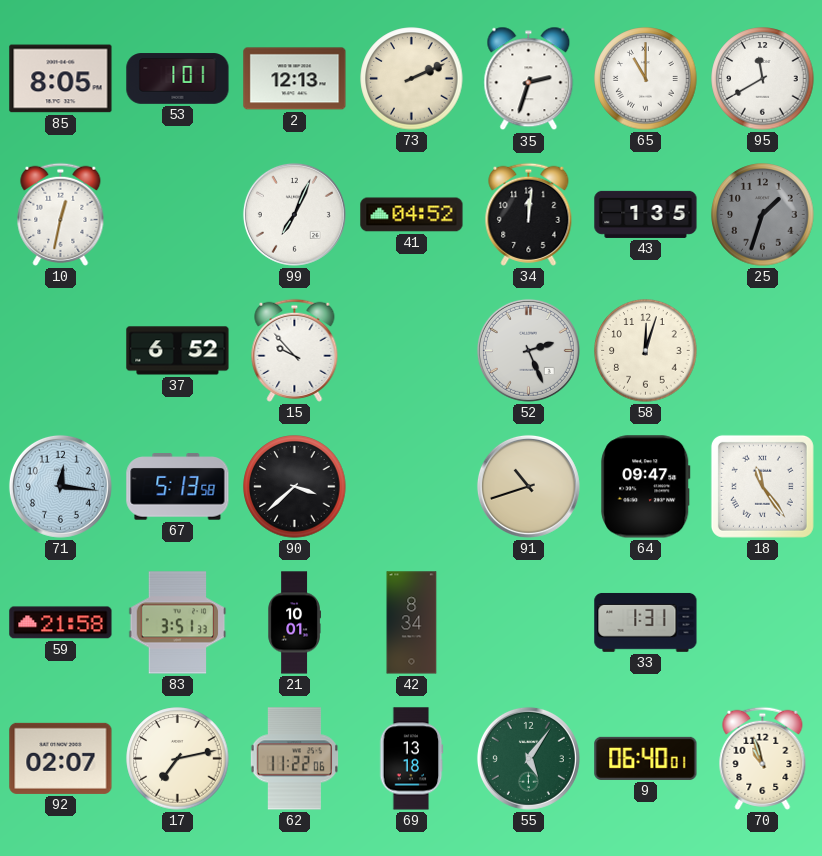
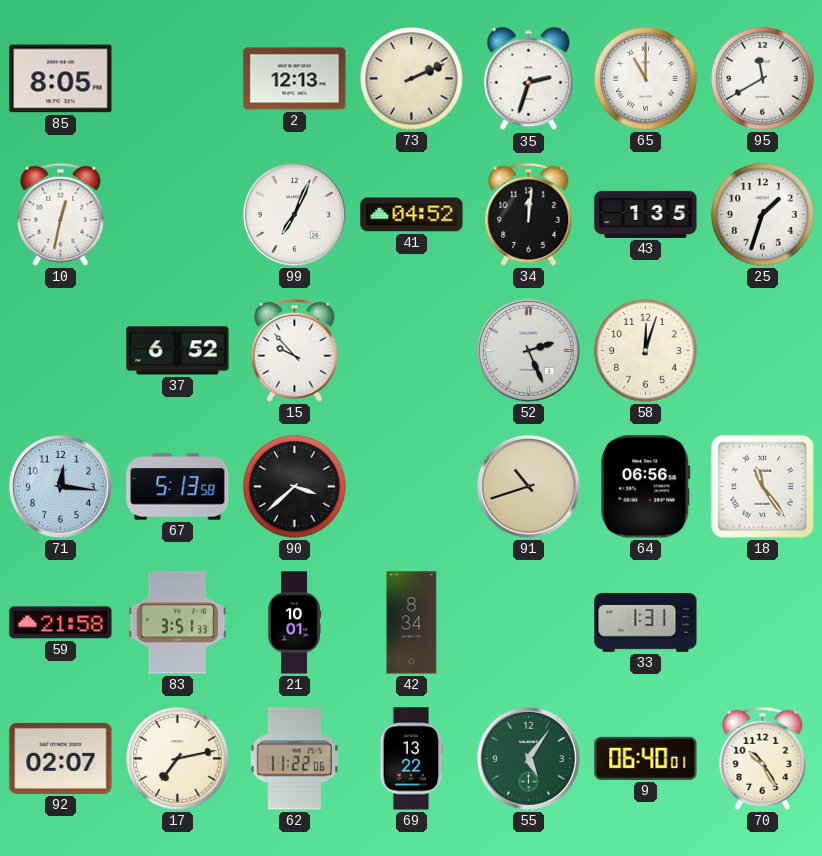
53: 1:01 -> none (178, 79)
25 dial: grey -> white (763, 215)
64: 09:47 -> 06:56 (646, 487)
69: 13:18 -> 13:22 (411, 759)
70: 10:57 -> 10:25 (763, 758)
